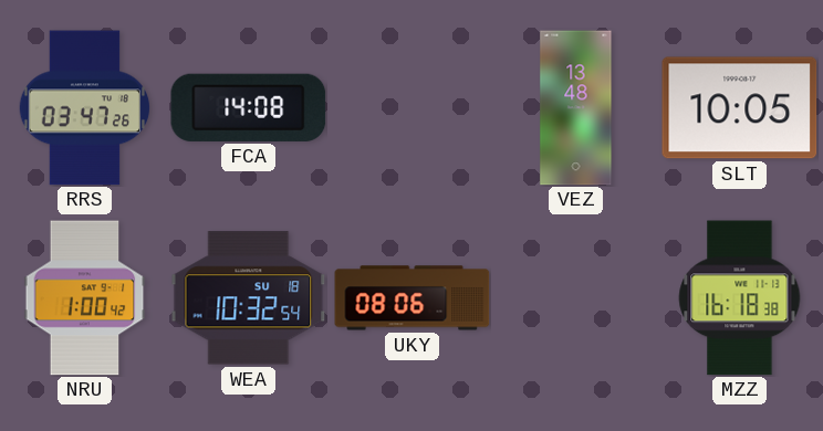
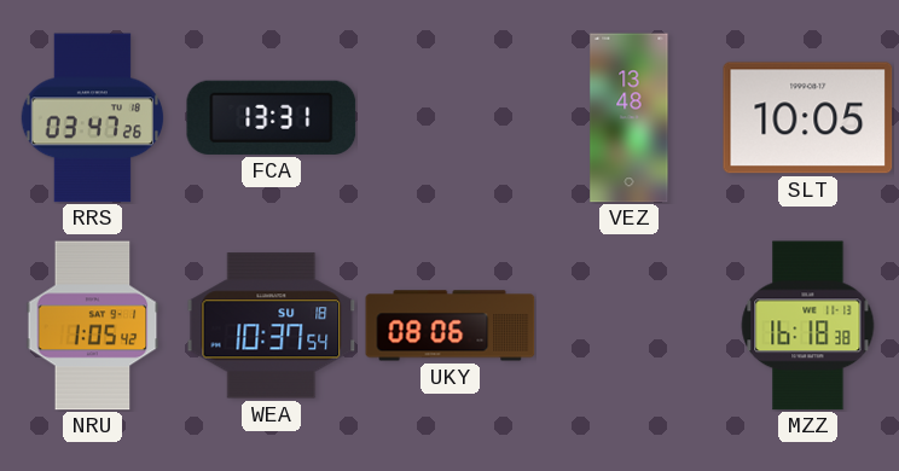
FCA: 14:08 -> 13:31 (272, 117)
NRU: 1:00 -> 1:05 (93, 326)
WEA: 10:32 -> 10:37 (272, 326)
